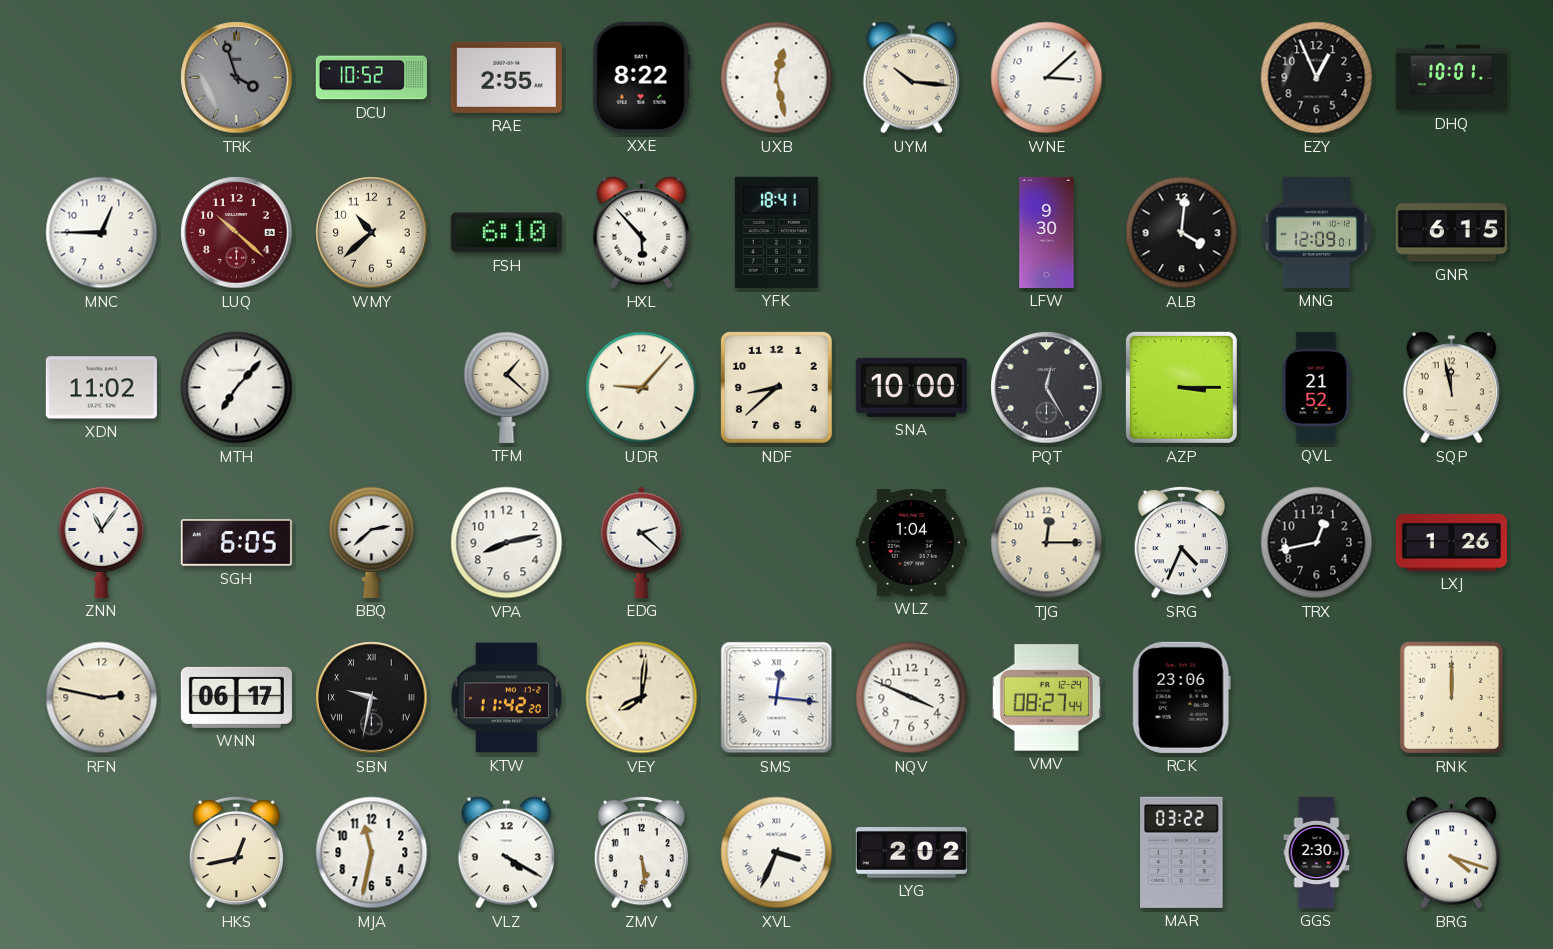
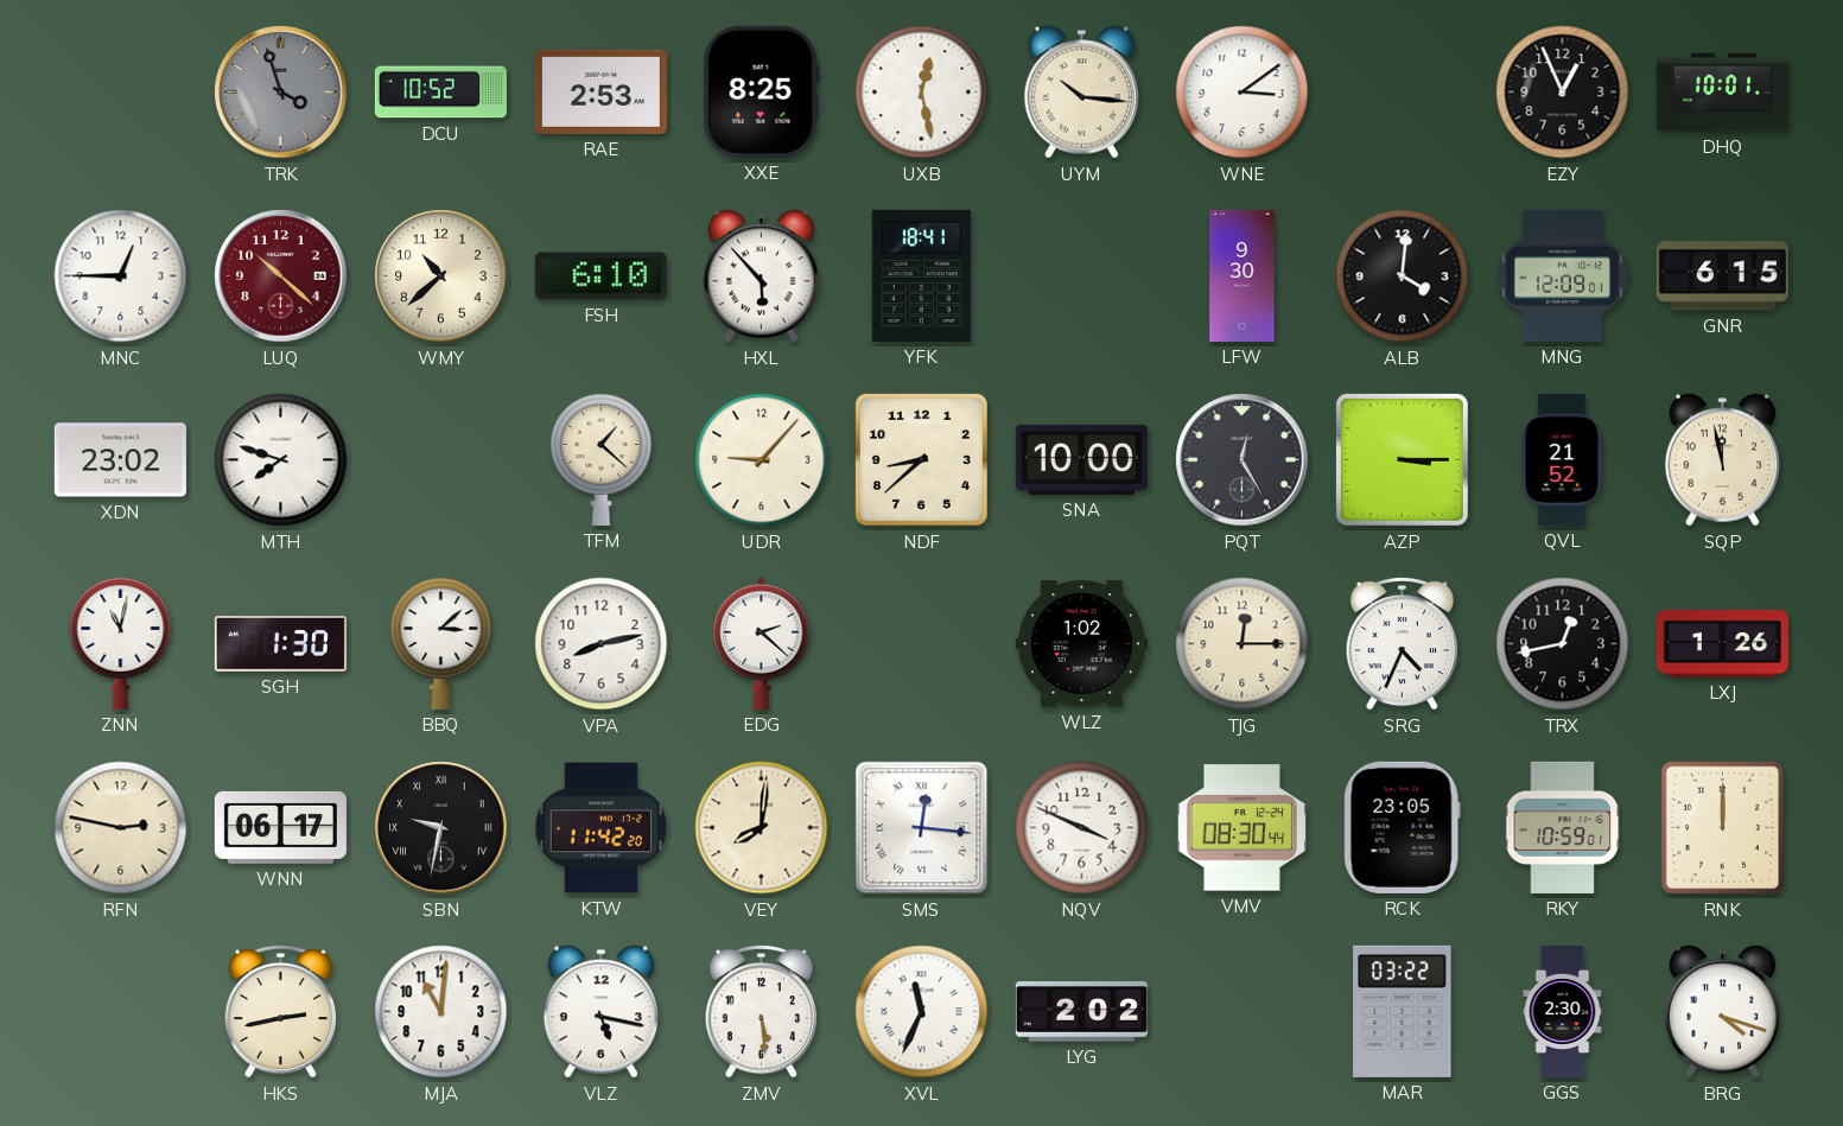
RAE: 2:55 -> 2:53 (600, 91)
XXE: 8:22 -> 8:25 (761, 91)
WNE: 3:08 -> 3:09 (1243, 93)
XDN: 11:02 -> 23:02 (120, 460)
MTH: 7:07 -> 7:48 (281, 460)
ZNN: 11:06 -> 11:02 (121, 643)
SGH: 6:05 -> 1:30 (280, 644)
BBQ: 2:38 -> 3:08 (441, 643)
WLZ: 1:04 -> 1:02 (1081, 644)
VMV: 08:27 -> 08:30 (1241, 828)
RCK: 23:06 -> 23:05 (1402, 827)
RKY: none -> 10:59 (1563, 827)
HKS: 12:43 -> 2:43 (281, 1011)
MJA: 11:32 -> 11:01 (441, 1012)
VLZ: 4:20 -> 5:17 (602, 1012)
XVL: 3:34 -> 11:34 (922, 1012)
